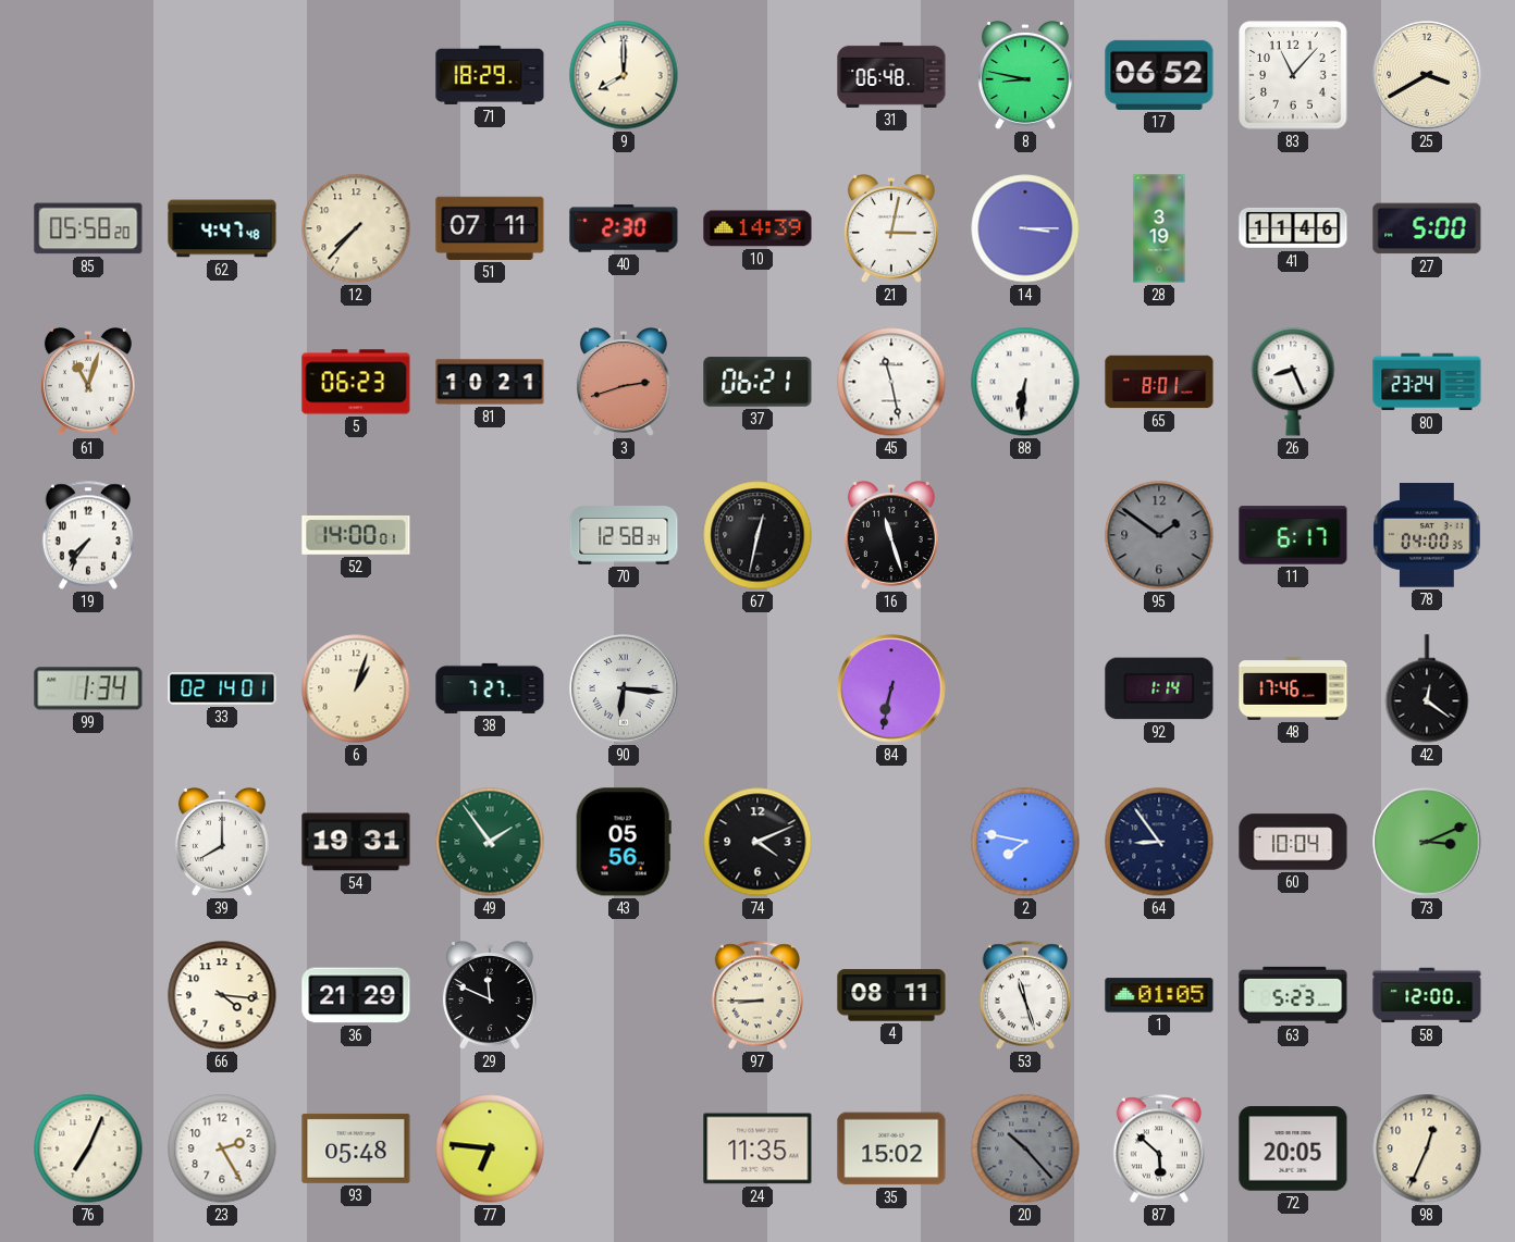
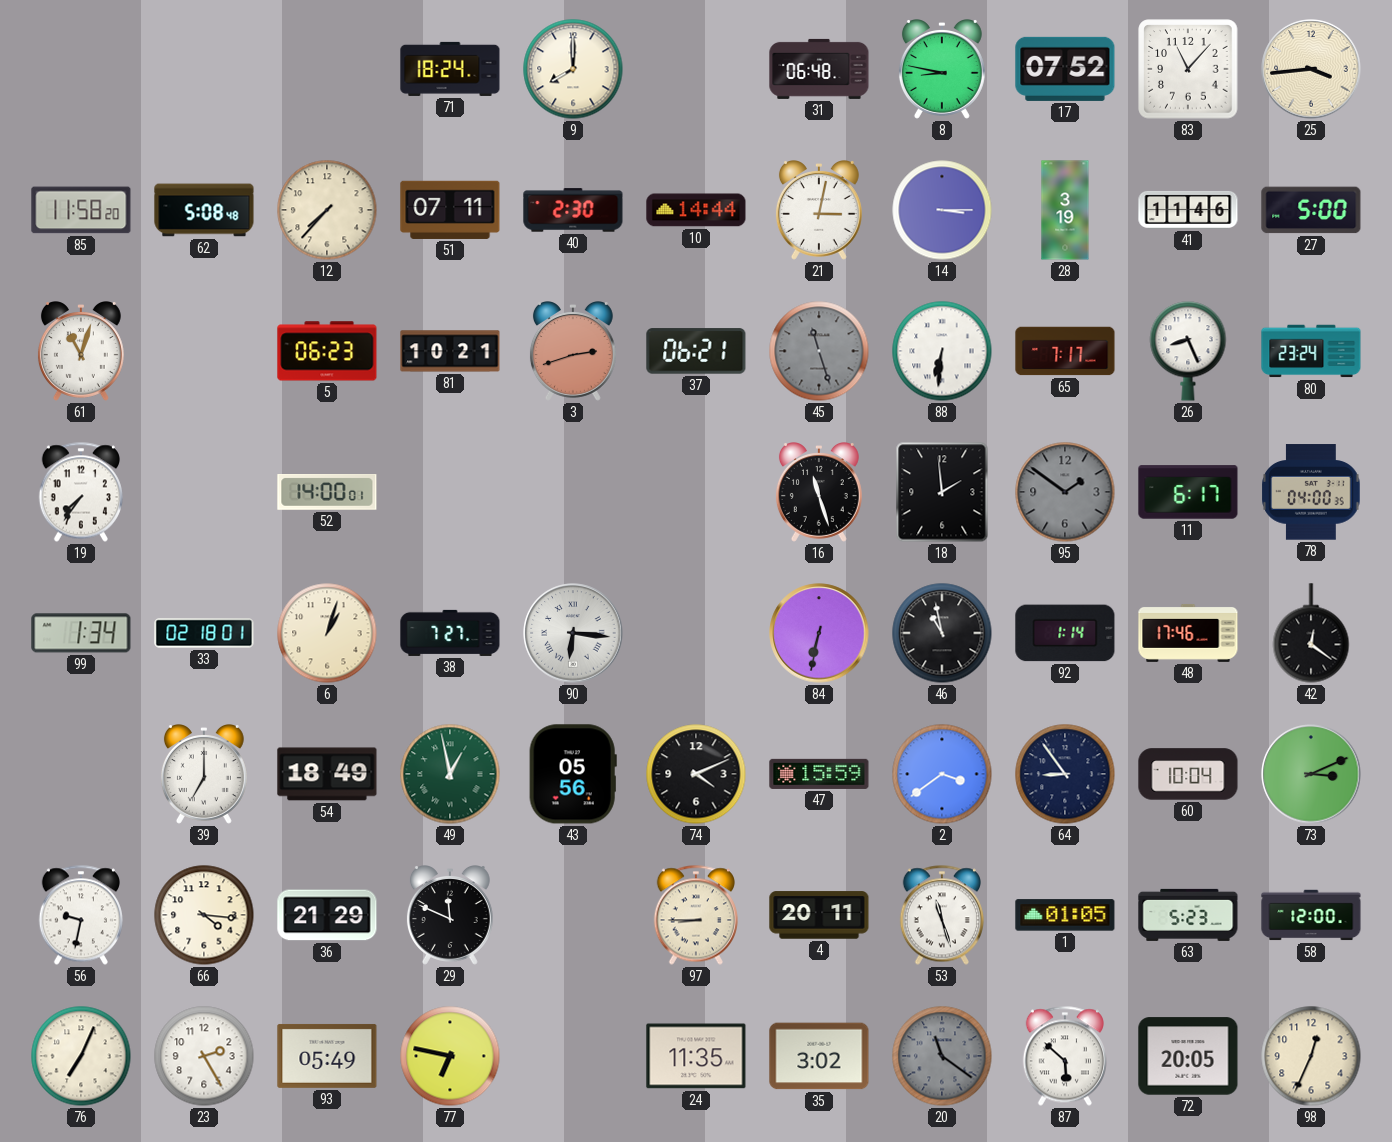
71: 18:29 -> 18:24 (450, 69)
17: 06:52 -> 07:52 (1065, 69)
25: 3:40 -> 3:44 (1311, 69)
85: 05:58 -> 11:58 (81, 210)
62: 4:47 -> 5:08 (204, 210)
10: 14:39 -> 14:44 (696, 210)
45: 11:28 -> 11:27 (819, 351)
45 dial: white -> grey (819, 351)
65: 8:01 -> 7:17 (1065, 351)
70: 12:58 -> none (624, 535)
67: 12:32 -> none (758, 535)
18: none -> 1:59 (942, 492)
33: 02:14 -> 02:18 (204, 633)
46: none -> 10:58 (942, 633)
39: 8:00 -> 7:00 (204, 775)
54: 19:31 -> 18:49 (327, 774)
49: 1:54 -> 12:58 (450, 774)
47: none -> 15:59 (819, 774)
2: 7:47 -> 3:39 (942, 774)
56: none -> 9:32 (81, 915)
4: 08:11 -> 20:11 (819, 915)
93: 05:48 -> 05:49 (327, 1056)
77: 6:46 -> 6:47 (450, 1056)
35: 15:02 -> 3:02 (819, 1056)
20: 10:23 -> 11:21 (942, 1056)
